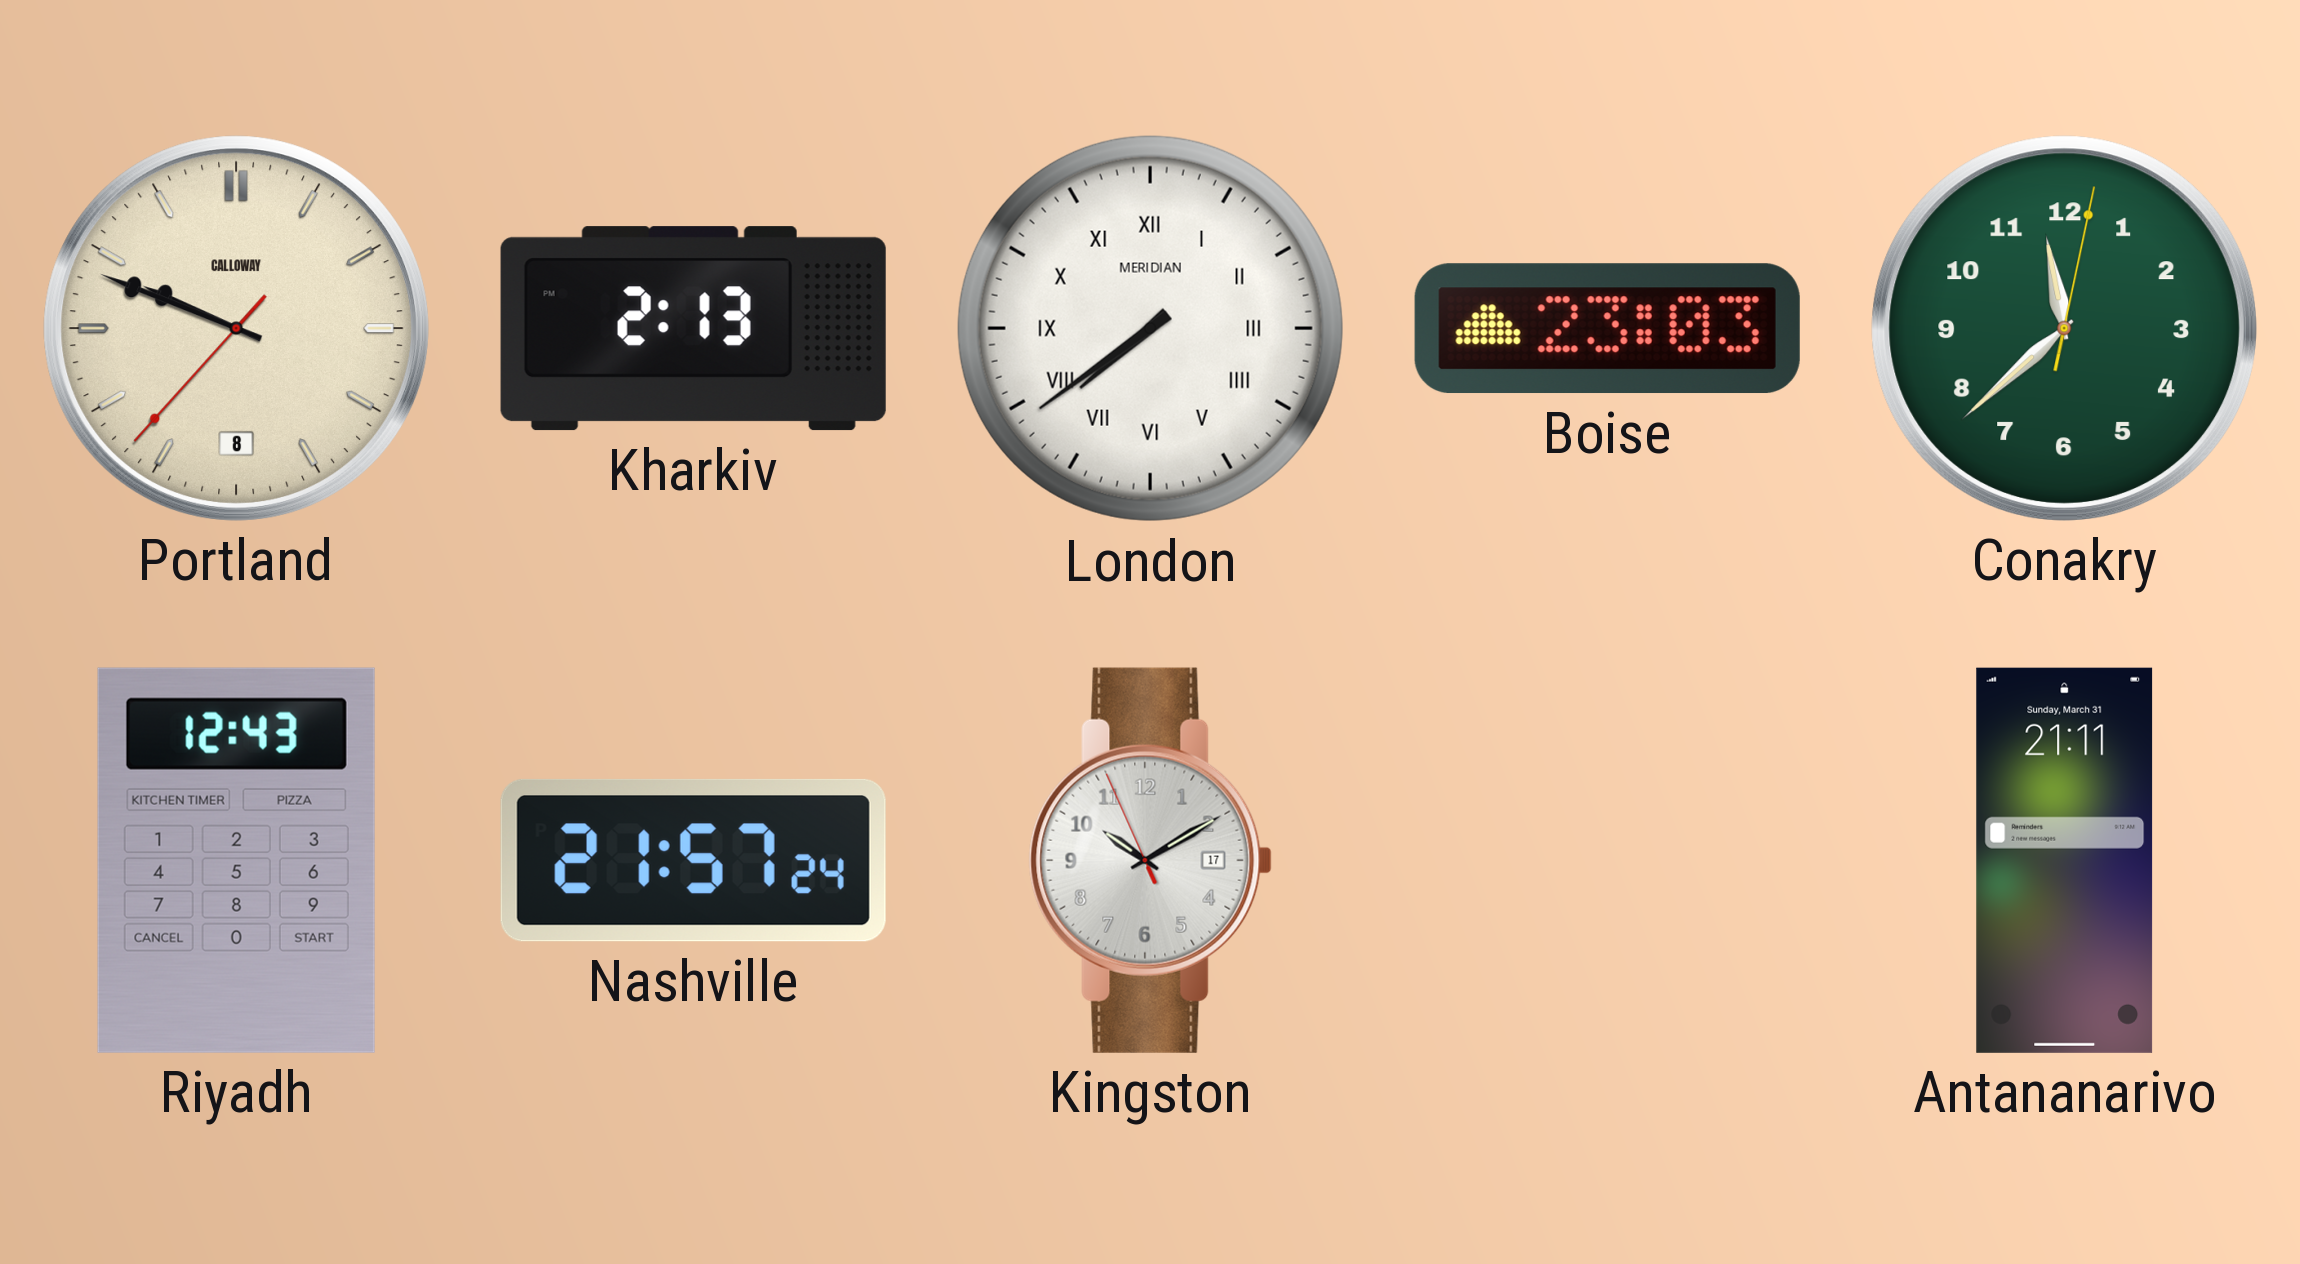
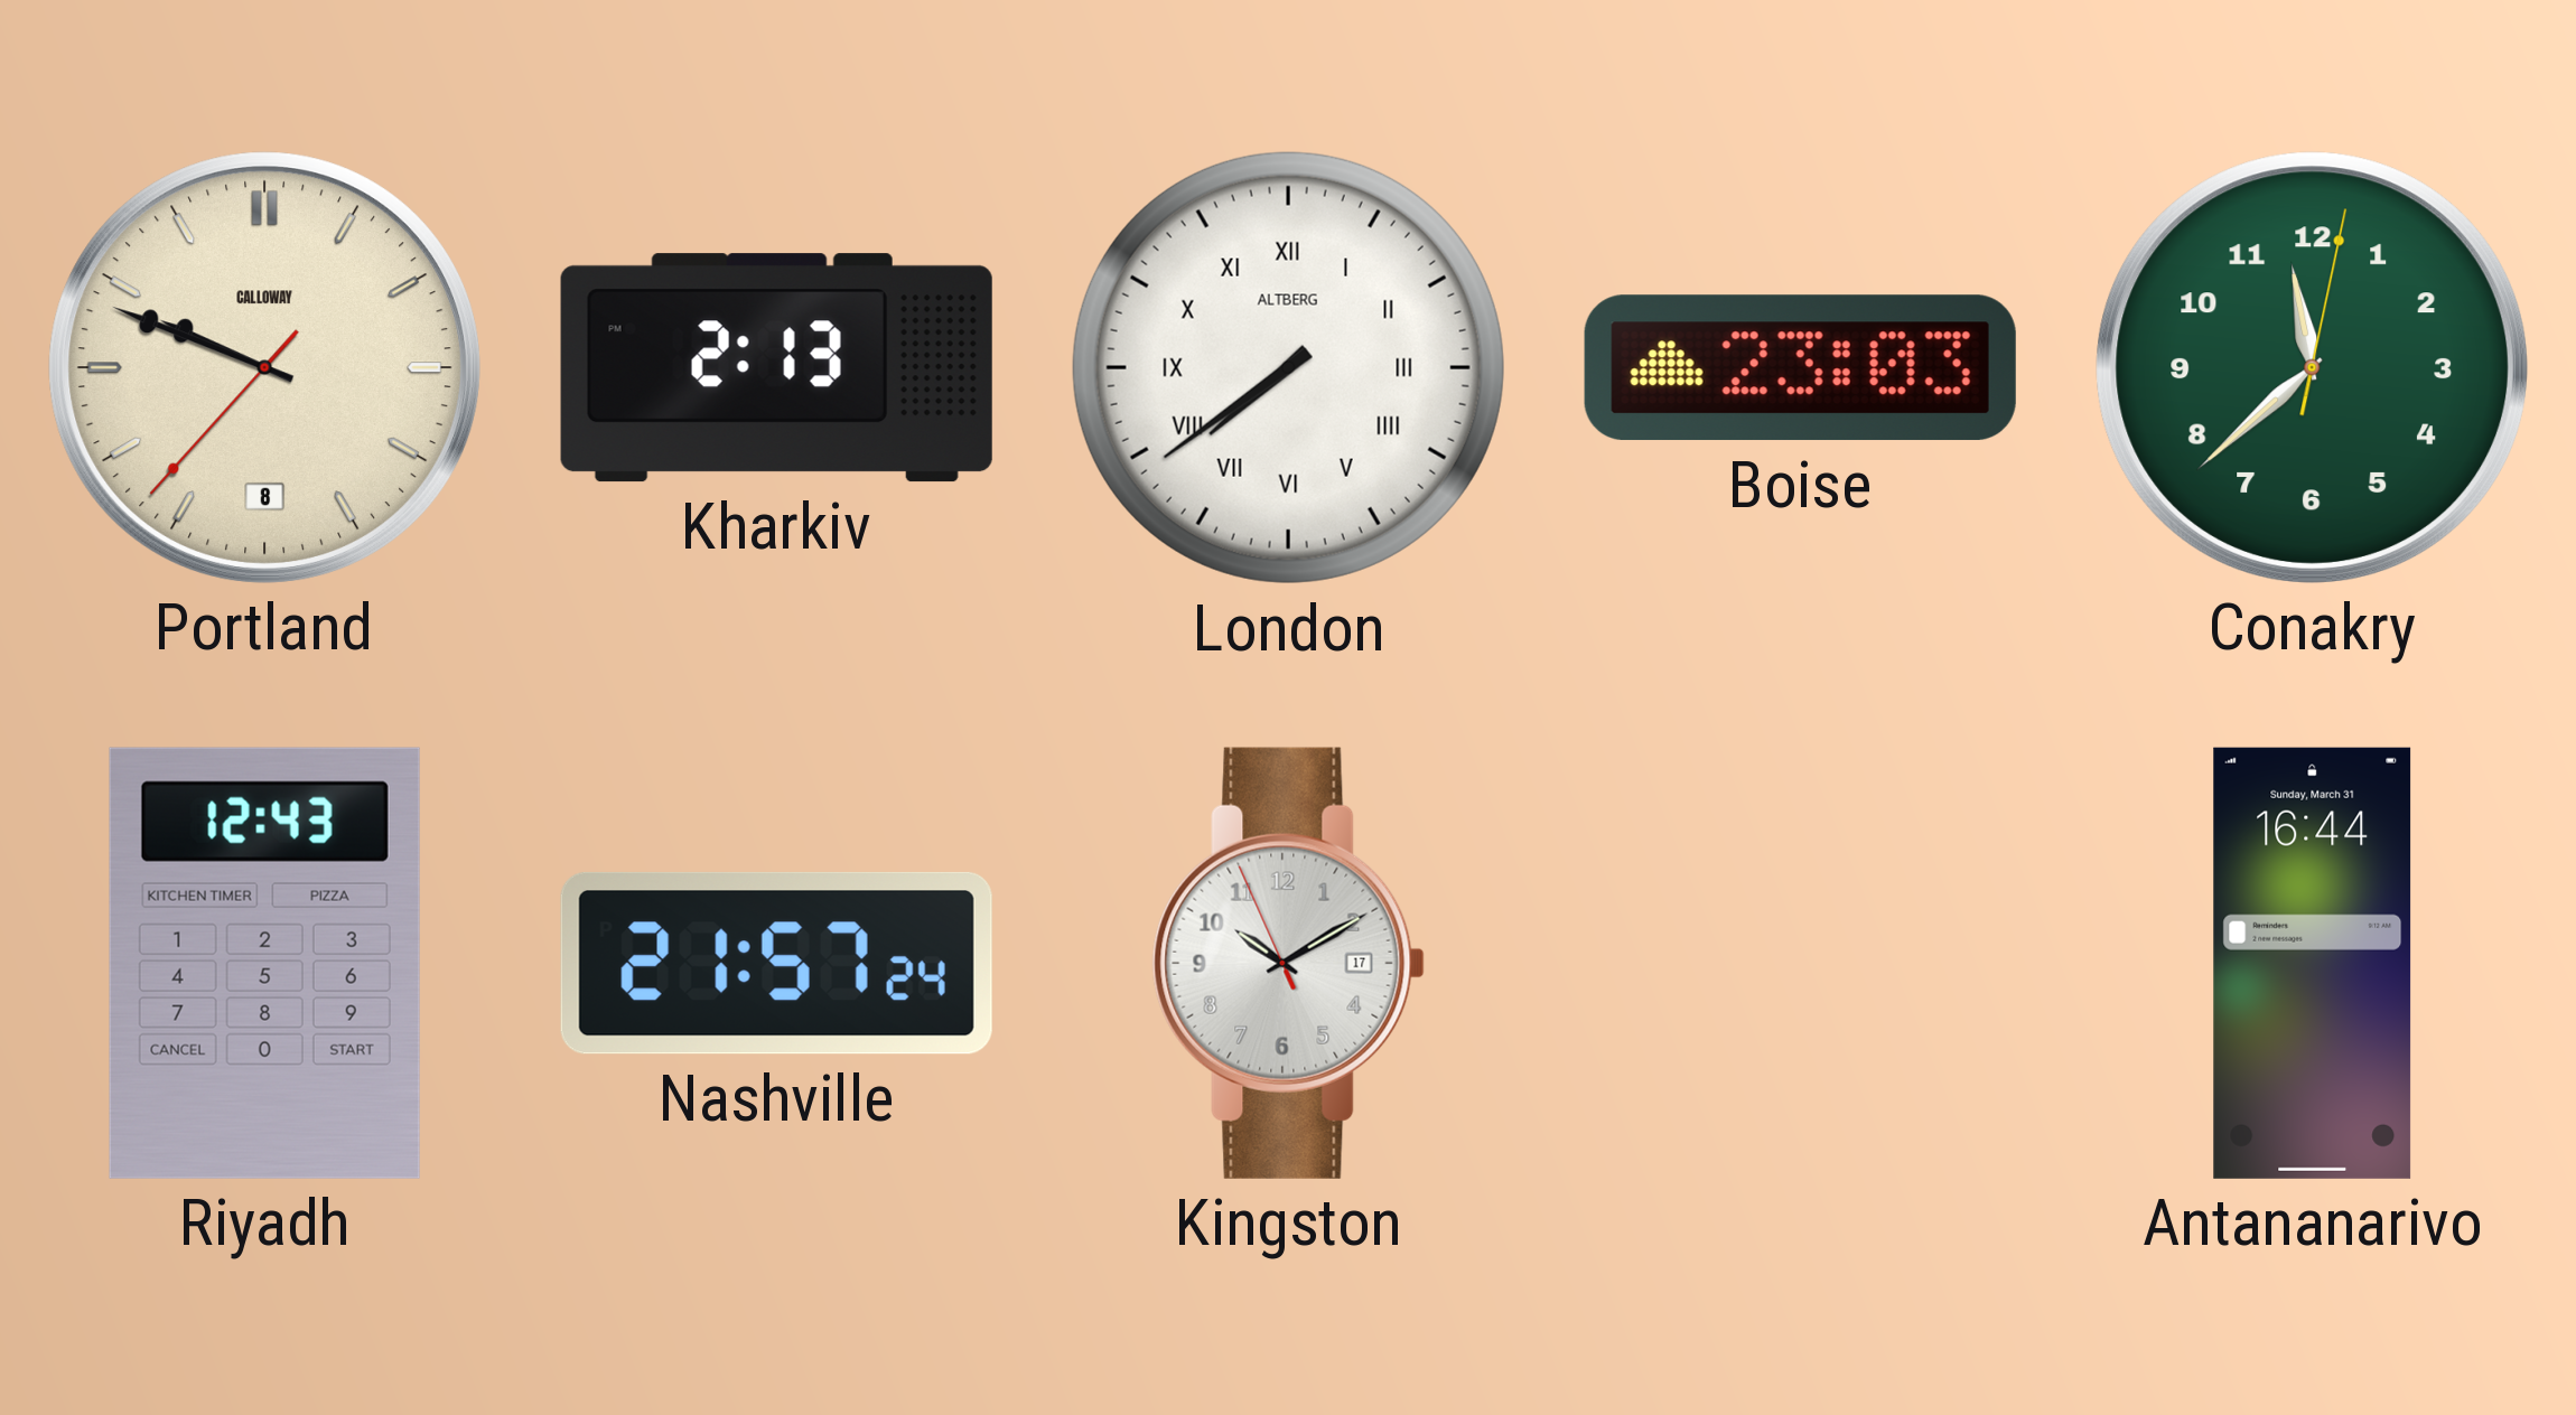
London brand: MERIDIAN -> ALTBERG (1288, 367)
Antananarivo: 21:11 -> 16:44 (2313, 963)
